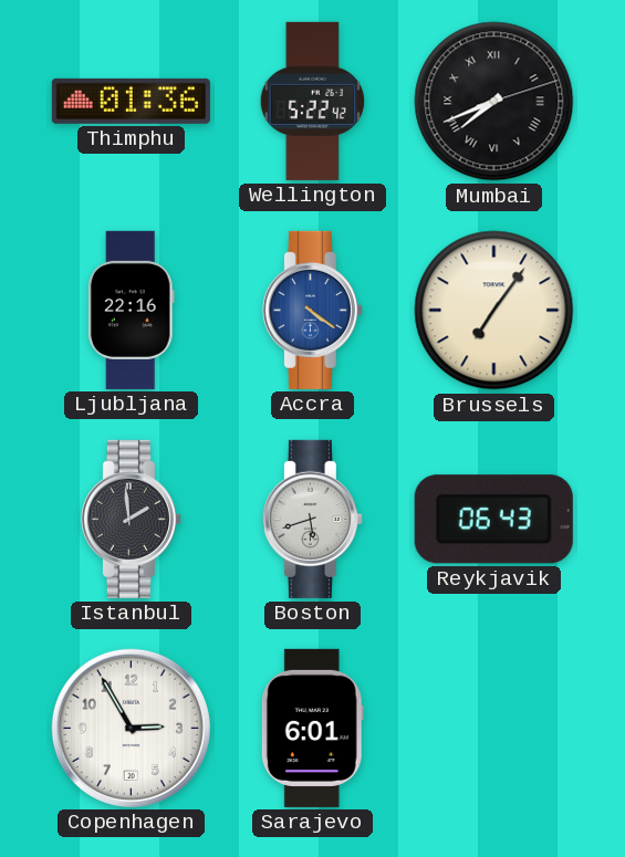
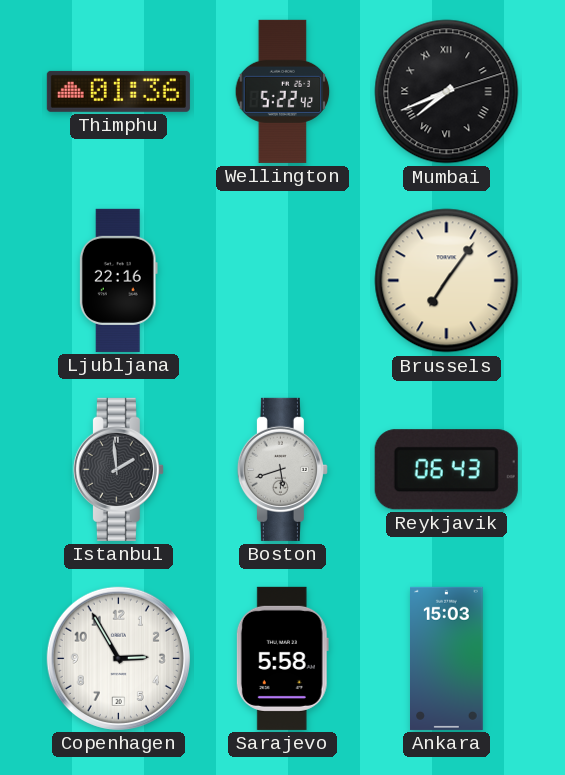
Accra: 4:21 -> none (312, 310)
Sarajevo: 6:01 -> 5:58 (282, 658)
Ankara: none -> 15:03 (447, 658)
